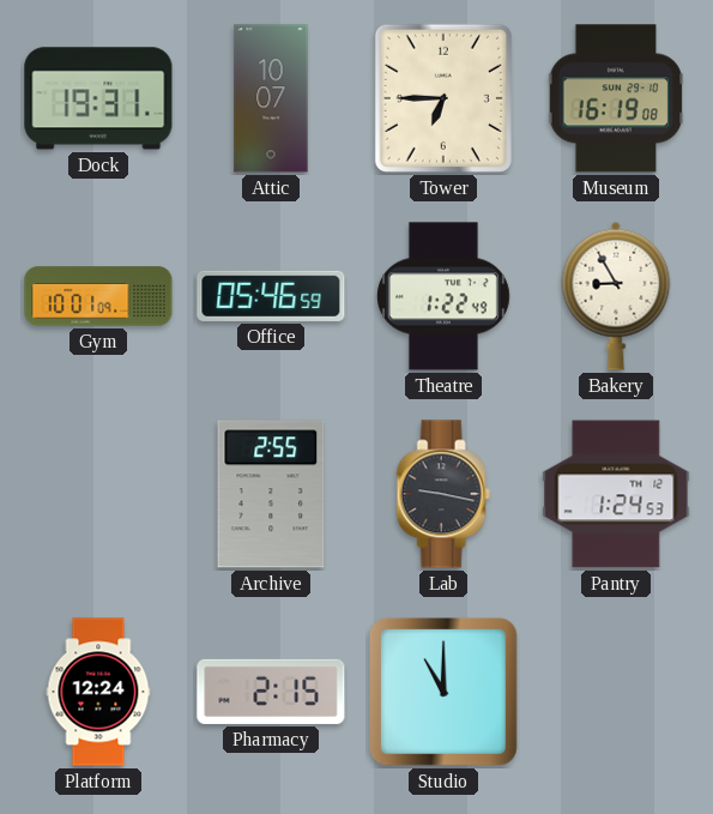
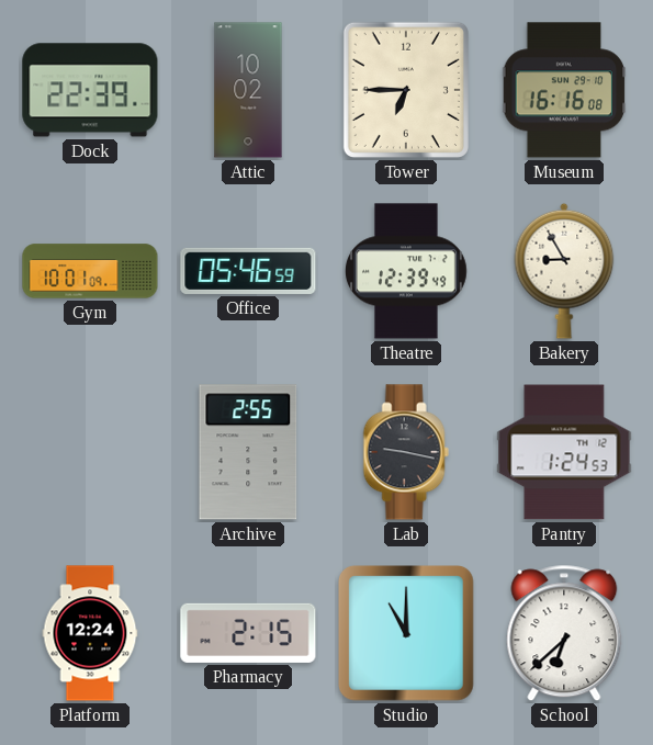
Dock: 19:31 -> 22:39 (90, 90)
Attic: 10:07 -> 10:02 (248, 90)
Museum: 16:19 -> 16:16 (564, 90)
Theatre: 1:22 -> 12:39 (407, 271)
School: none -> 6:38 (564, 633)
